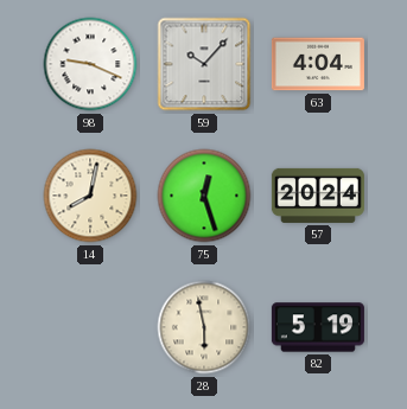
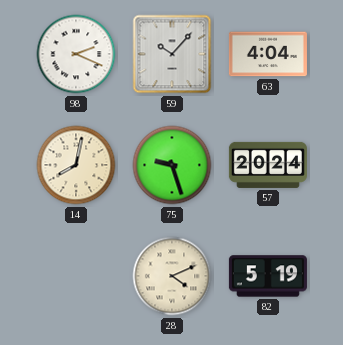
98: 9:19 -> 2:19 (76, 54)
75: 12:27 -> 9:27 (172, 165)
28: 5:58 -> 4:11 (172, 276)
